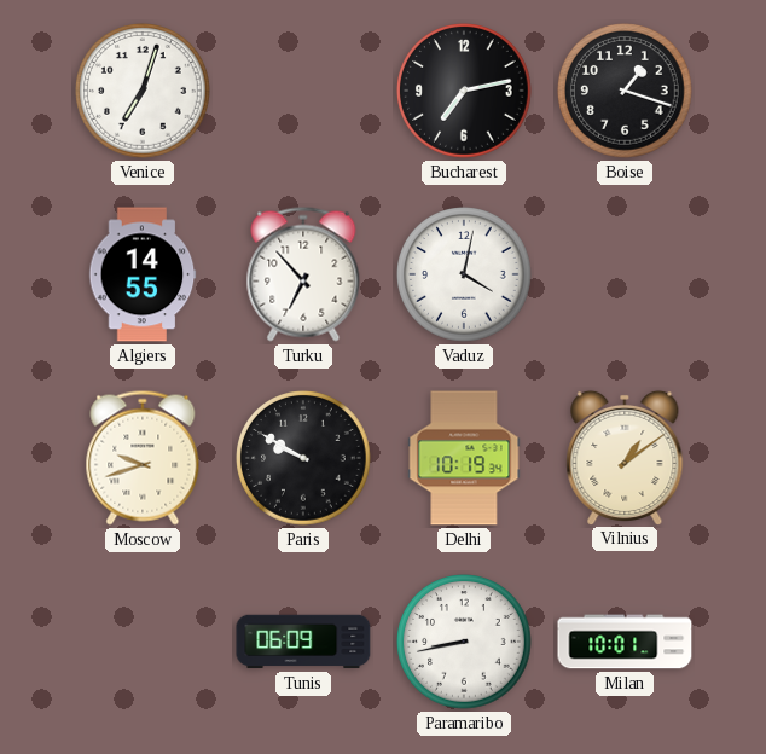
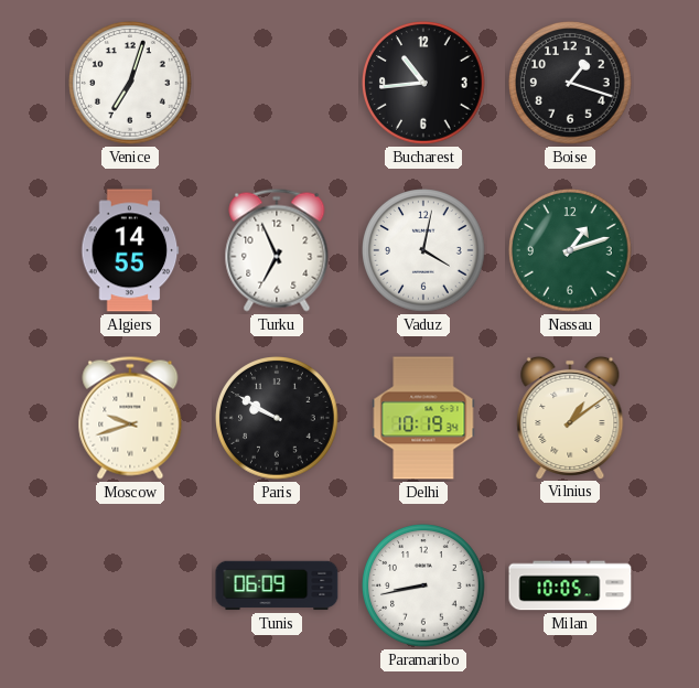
Bucharest: 7:13 -> 10:44 (423, 83)
Turku: 6:53 -> 6:56 (277, 250)
Nassau: none -> 1:12 (570, 250)
Milan: 10:01 -> 10:05 (570, 585)
